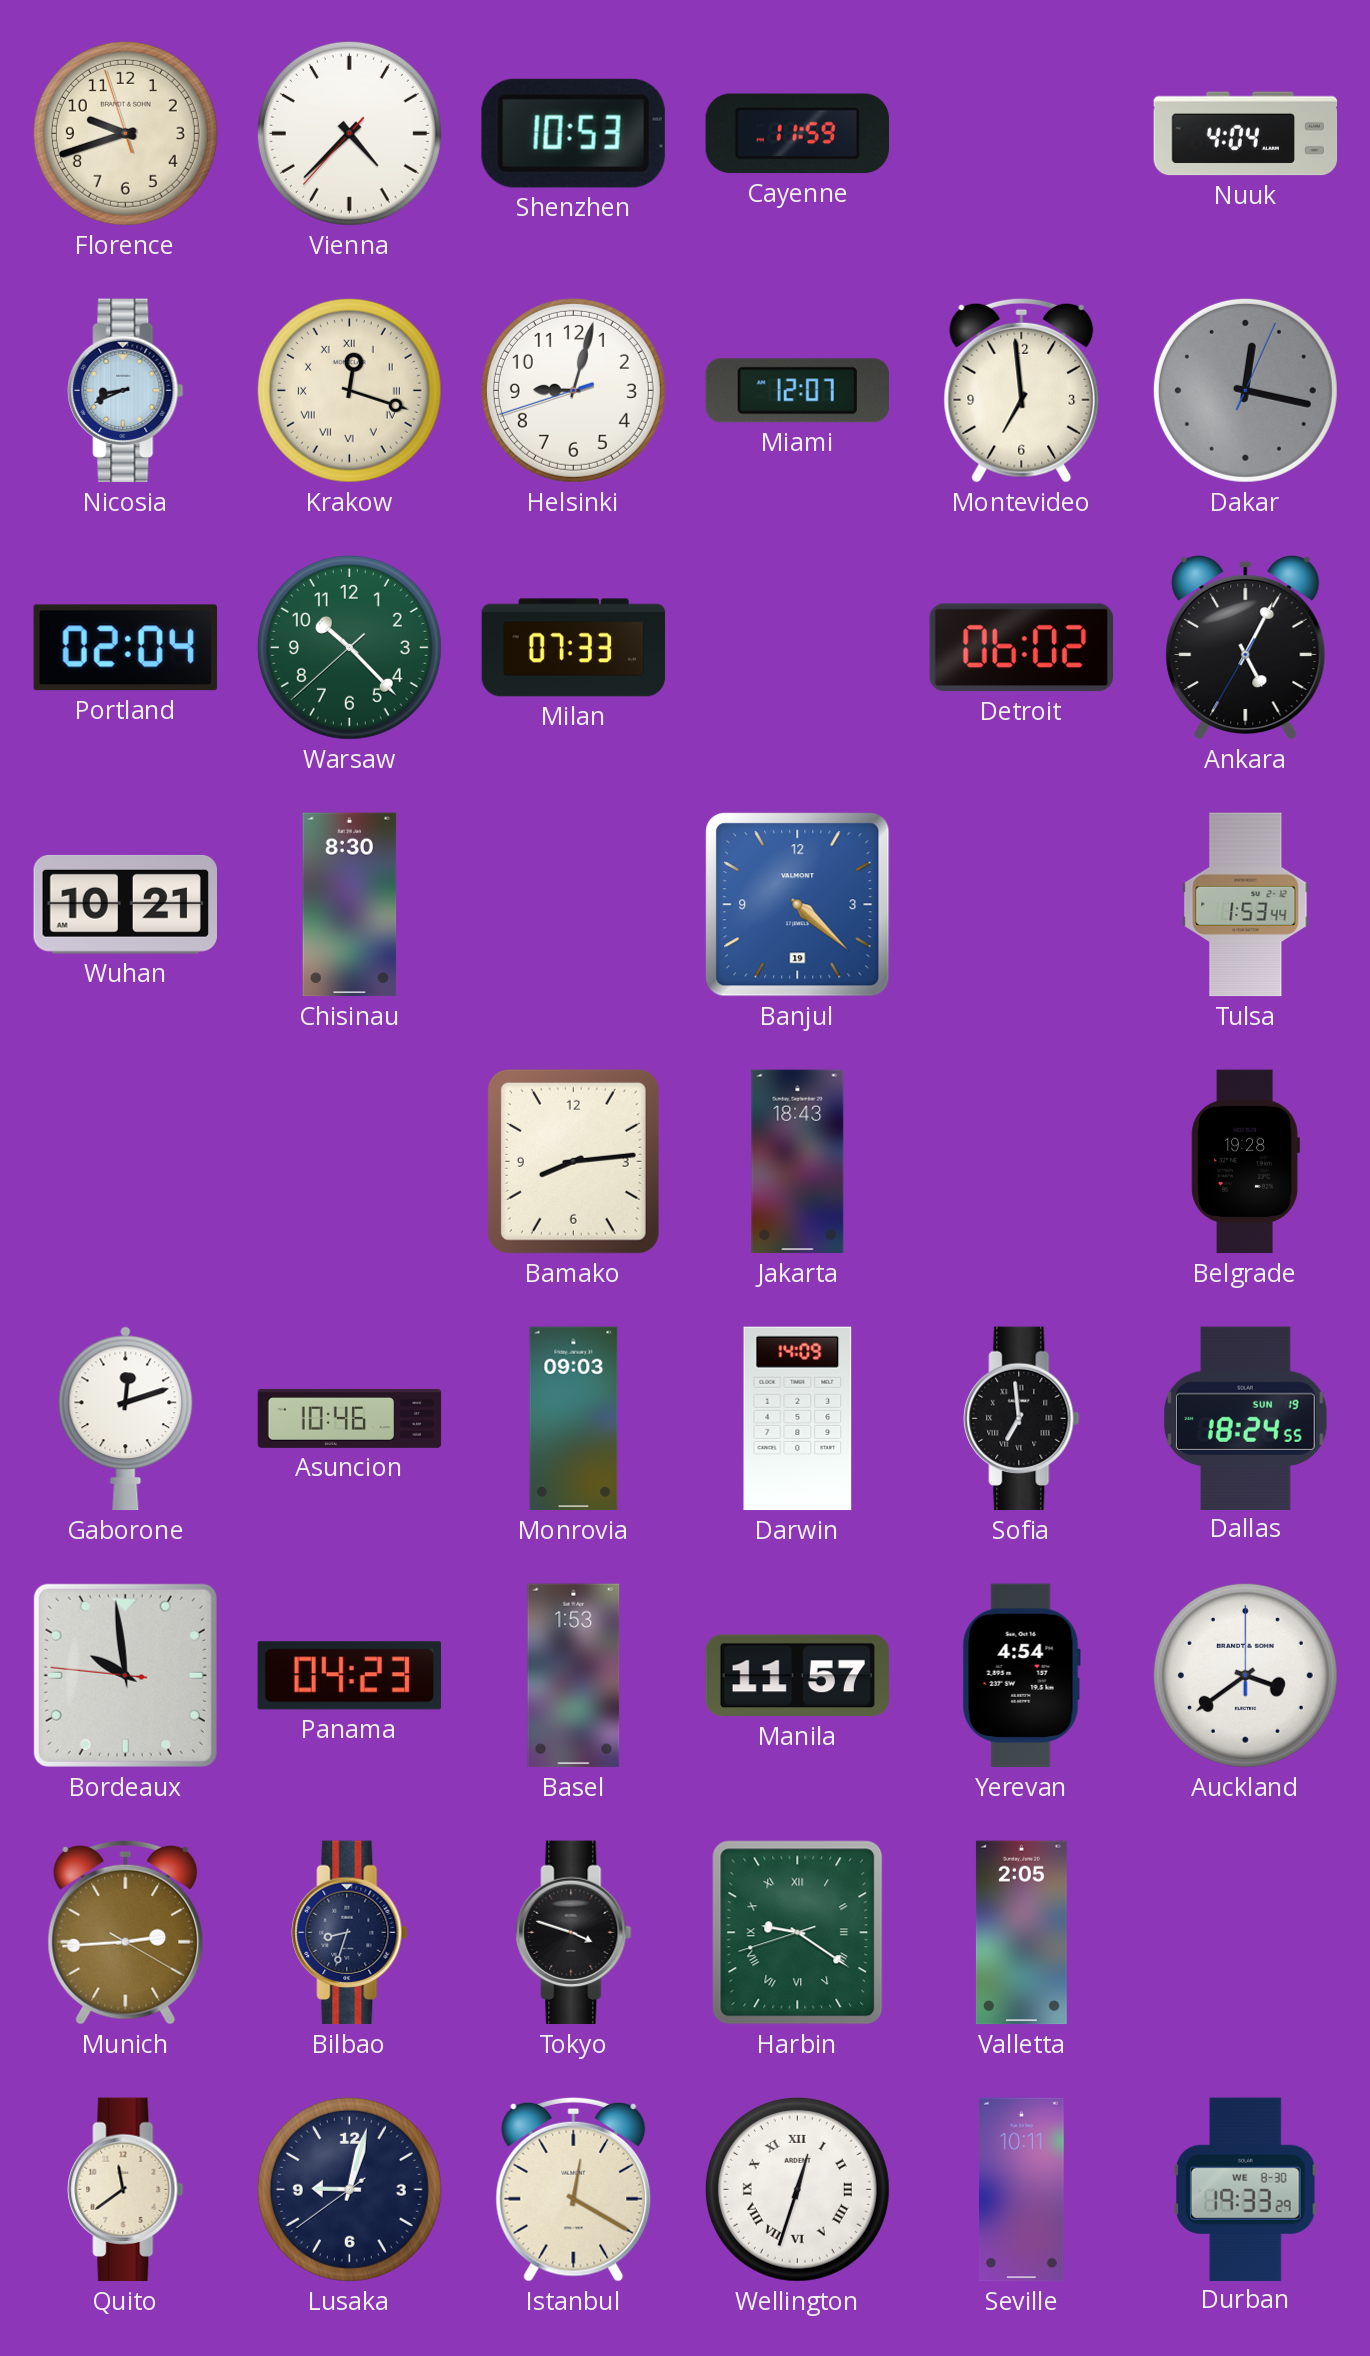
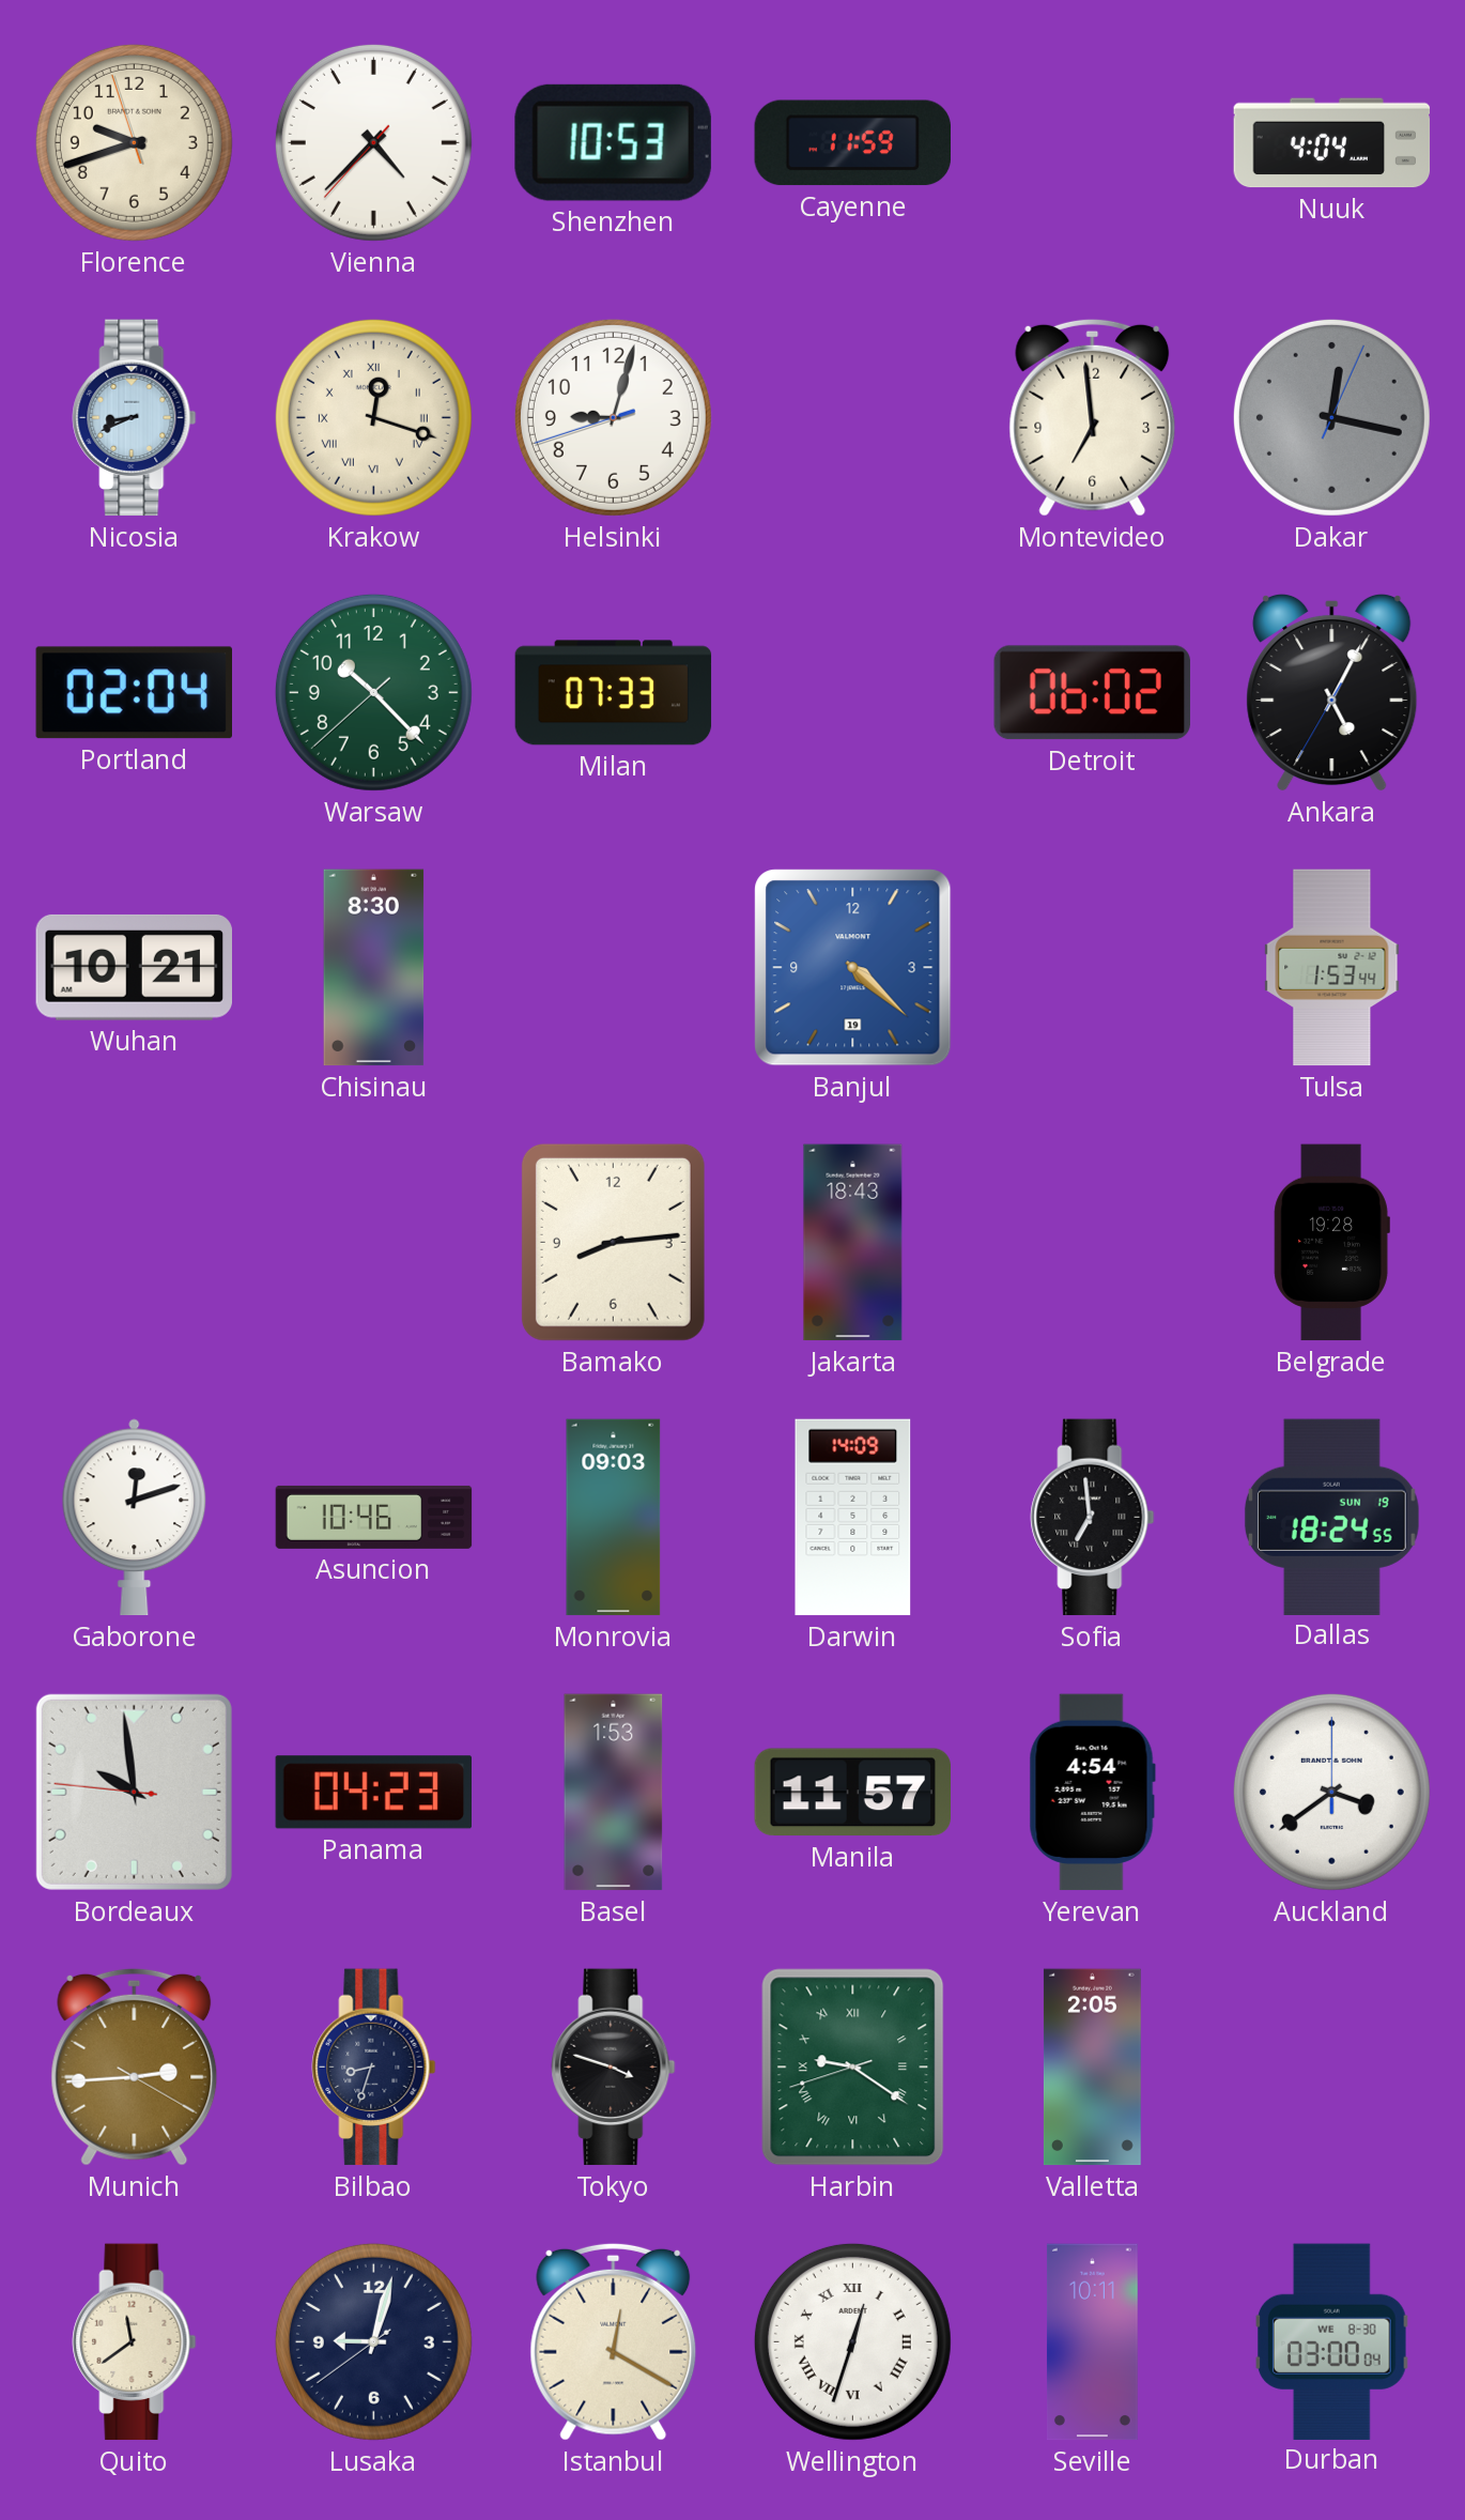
Miami: 12:07 -> none (797, 391)
Durban: 19:33 -> 03:00 (1332, 2341)
